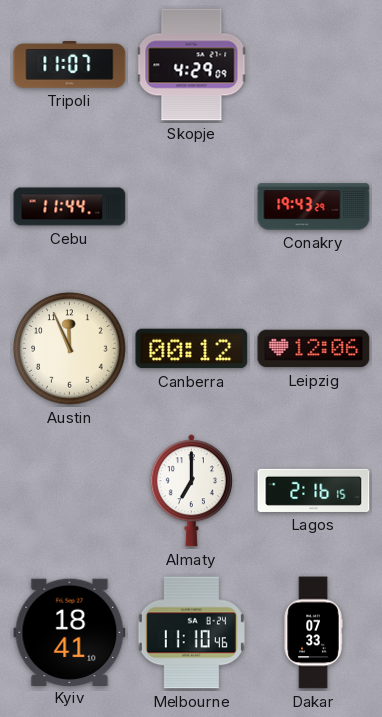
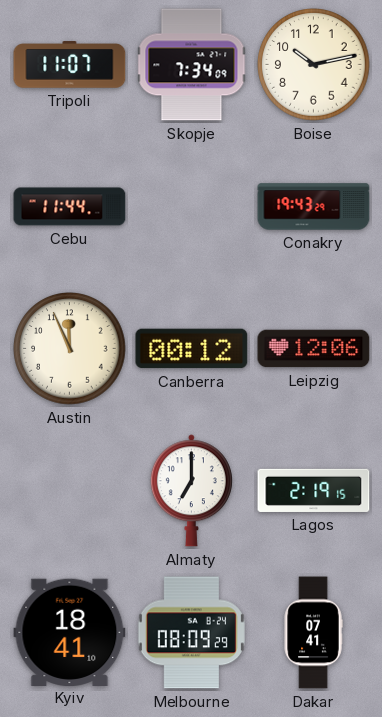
Skopje: 4:29 -> 7:34 (192, 65)
Boise: none -> 10:13 (314, 65)
Lagos: 2:16 -> 2:19 (314, 490)
Melbourne: 11:10 -> 08:09 (191, 633)
Dakar: 07:33 -> 07:41 (313, 633)
